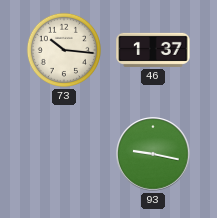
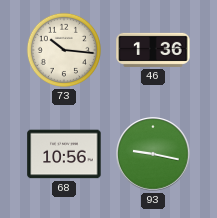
46: 1:37 -> 1:36 (153, 50)
68: none -> 10:56 (64, 154)
